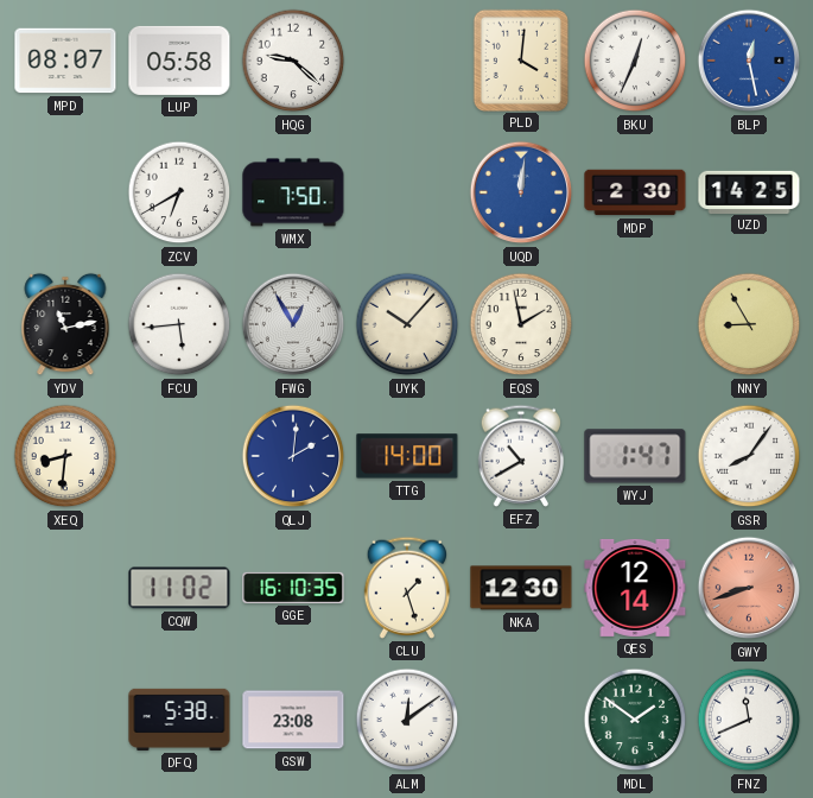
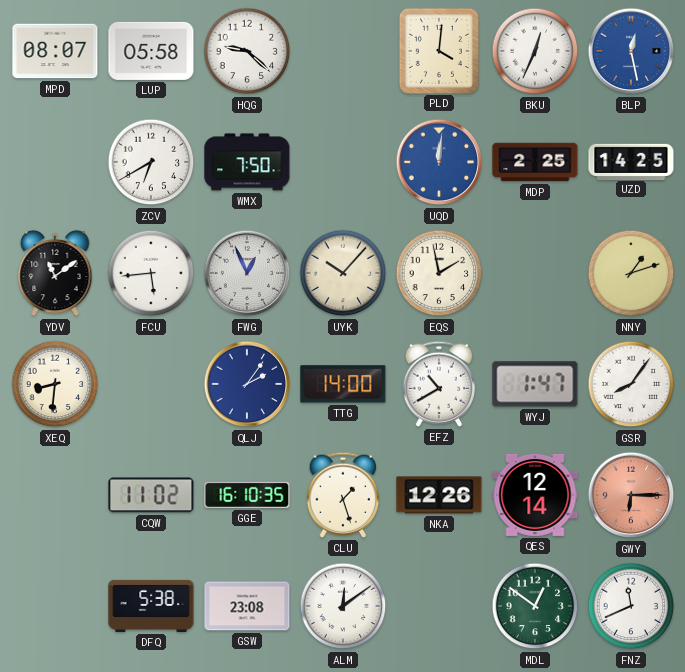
MDP: 2:30 -> 2:25 (535, 162)
YDV: 11:13 -> 11:09 (55, 273)
FWG: 12:55 -> 12:56 (247, 273)
NNY: 8:55 -> 1:12 (631, 273)
QLJ: 2:01 -> 2:06 (247, 384)
NKA: 12:30 -> 12:26 (439, 495)
GWY: 8:42 -> 6:15 (631, 495)
MDL: 1:51 -> 12:51 (535, 606)
